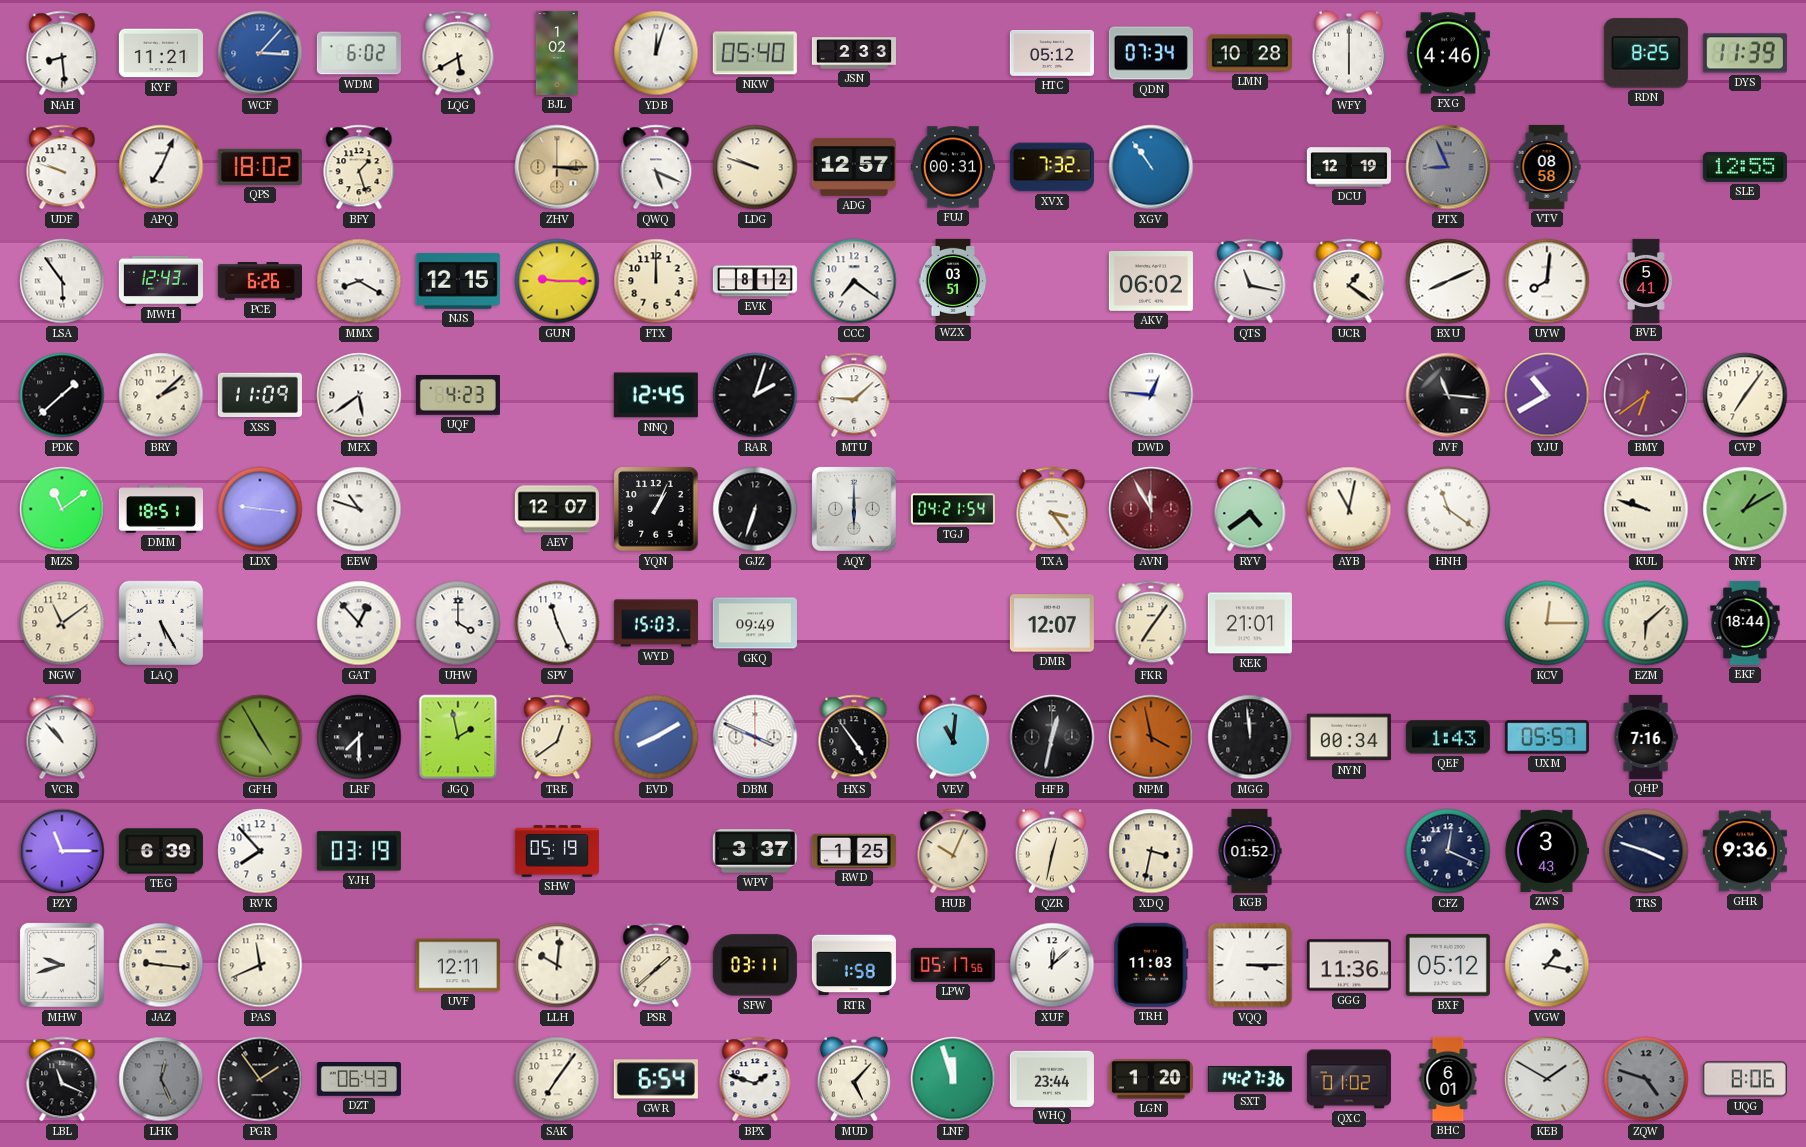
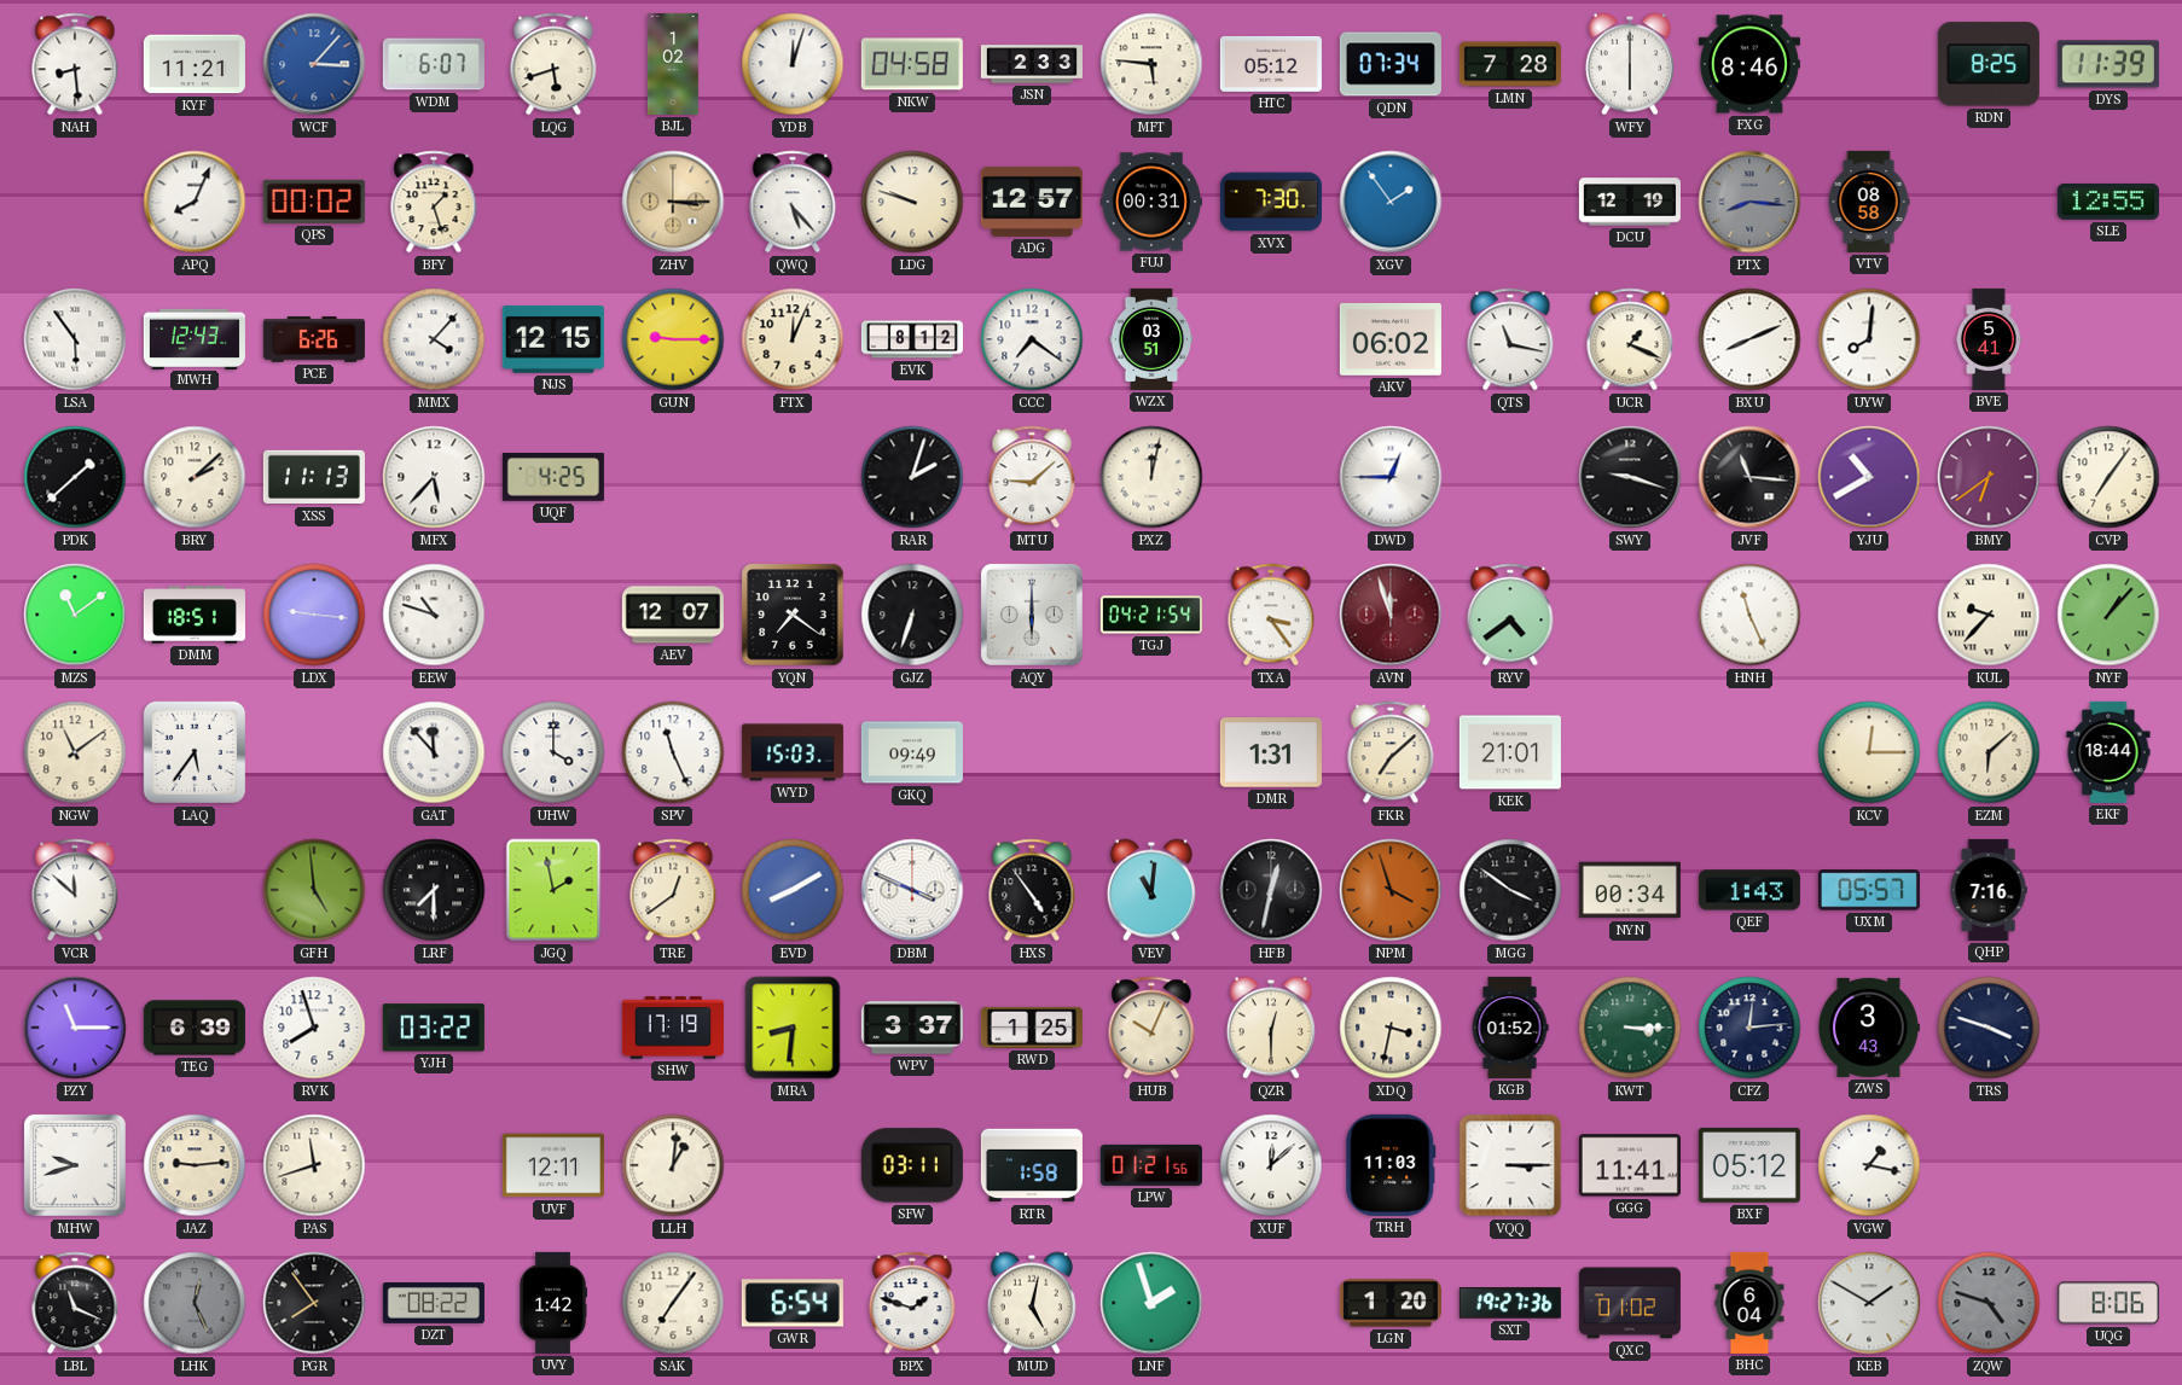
WDM: 6:02 -> 6:07 (434, 64)
LQG: 5:40 -> 5:42 (553, 64)
NKW: 05:40 -> 04:58 (912, 64)
MFT: none -> 5:46 (1151, 64)
LMN: 10:28 -> 7:28 (1510, 64)
FXG: 4:46 -> 8:46 (1749, 64)
UDF: 9:48 -> none (62, 167)
APQ: 7:04 -> 8:04 (195, 202)
QPS: 18:02 -> 00:02 (314, 202)
QWQ: 5:19 -> 5:23 (793, 202)
XVX: 7:32 -> 7:30 (1271, 202)
XGV: 10:54 -> 1:54 (1391, 202)
PTX: 8:56 -> 8:16 (1749, 202)
MMX: 8:20 -> 4:07 (434, 339)
FTX: 12:00 -> 12:04 (793, 339)
UCR: 1:21 -> 1:19 (1630, 339)
XSS: 11:09 -> 11:13 (314, 477)
MFX: 5:39 -> 5:37 (434, 477)
UQF: 4:23 -> 4:25 (553, 478)
NNQ: 12:45 -> none (656, 395)
PXZ: none -> 12:02 (1151, 477)
DWD: 12:46 -> 12:45 (1391, 477)
SWY: none -> 9:18 (1630, 477)
YQN: 1:04 -> 7:21 (793, 615)
AVN: 11:55 -> 11:57 (1391, 615)
AYB: 11:02 -> none (1349, 509)
HNH: 11:21 -> 11:26 (1749, 615)
KUL: 9:48 -> 9:37 (1989, 615)
NYF: 1:10 -> 1:07 (2108, 615)
LAQ: 5:25 -> 5:36 (195, 752)
GAT: 12:53 -> 11:53 (434, 752)
DMR: 12:07 -> 1:31 (1271, 752)
FKR: 7:06 -> 7:08 (1391, 752)
VCR: 10:53 -> 11:52 (75, 890)
GFH: 4:55 -> 4:59 (314, 890)
NPM: 3:58 -> 3:57 (1391, 890)
MGG: 11:59 -> 3:51 (1510, 890)
RVK: 7:53 -> 7:57 (314, 1028)
YJH: 03:19 -> 03:22 (434, 1028)
SHW: 05:19 -> 17:19 (673, 1028)
MRA: none -> 8:31 (793, 1028)
QZR: 12:32 -> 12:30 (1271, 1028)
KWT: none -> 3:15 (1630, 1028)
CFZ: 12:19 -> 12:14 (1749, 1028)
GHR: 9:36 -> none (1745, 851)
JAZ: 9:16 -> 9:14 (195, 1165)
PAS: 11:41 -> 11:42 (314, 1165)
LLH: 10:01 -> 1:01 (673, 1165)
PSR: 1:38 -> none (656, 965)
LPW: 05:17 -> 01:21 (1151, 1165)
GGG: 11:36 -> 11:41 (1630, 1165)
PGR: 1:54 -> 7:54 (314, 1303)
DZT: 06:43 -> 08:22 (434, 1304)
UVY: none -> 1:42 (552, 1303)
MUD: 5:07 -> 5:02 (1032, 1303)
LNF: 11:57 -> 1:57 (1151, 1303)
WHQ: 23:44 -> none (1052, 1078)
SXT: 14:27 -> 19:27 (1510, 1303)
BHC: 6:01 -> 6:04 (1749, 1303)
